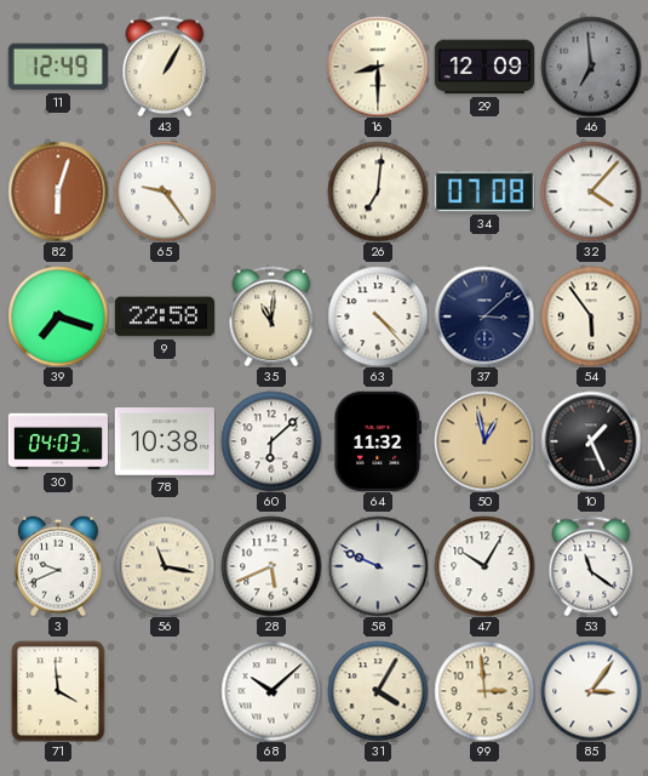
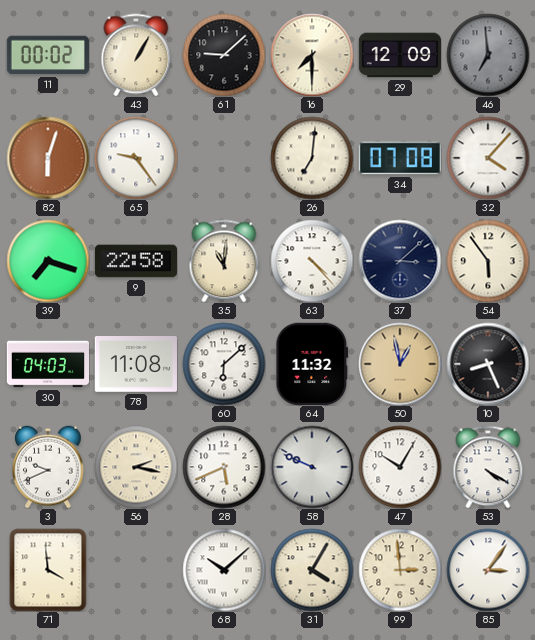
11: 12:49 -> 00:02 (48, 55)
61: none -> 9:08 (224, 55)
16: 8:30 -> 7:30 (312, 55)
78: 10:38 -> 11:08 (136, 364)
10: 1:26 -> 8:26 (488, 364)
56: 11:17 -> 2:17 (136, 467)
53: 11:21 -> 4:20 (488, 467)
